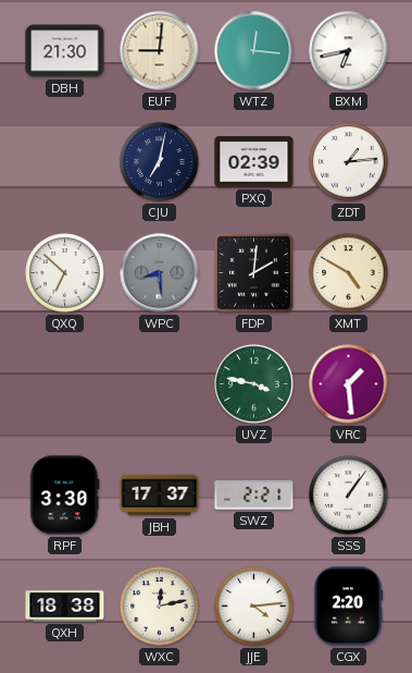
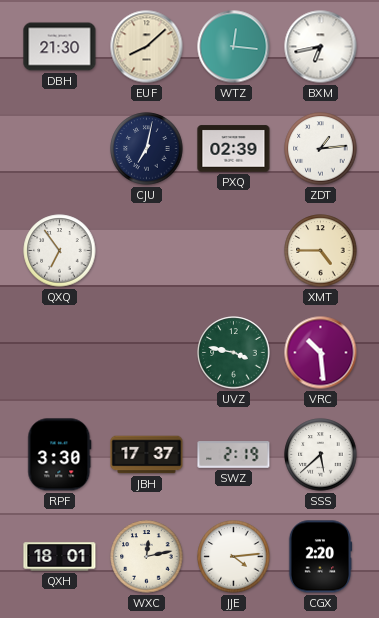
EUF: 9:01 -> 8:08 (147, 47)
QXQ: 6:52 -> 6:54 (60, 251)
WPC: 8:29 -> none (160, 273)
FDP: 2:01 -> none (254, 273)
XMT: 4:50 -> 4:45 (321, 251)
VRC: 1:29 -> 10:29 (321, 353)
SWZ: 2:21 -> 2:19 (234, 455)
SSS: 1:06 -> 5:38 (321, 455)
QXH: 18:38 -> 18:01 (60, 557)
